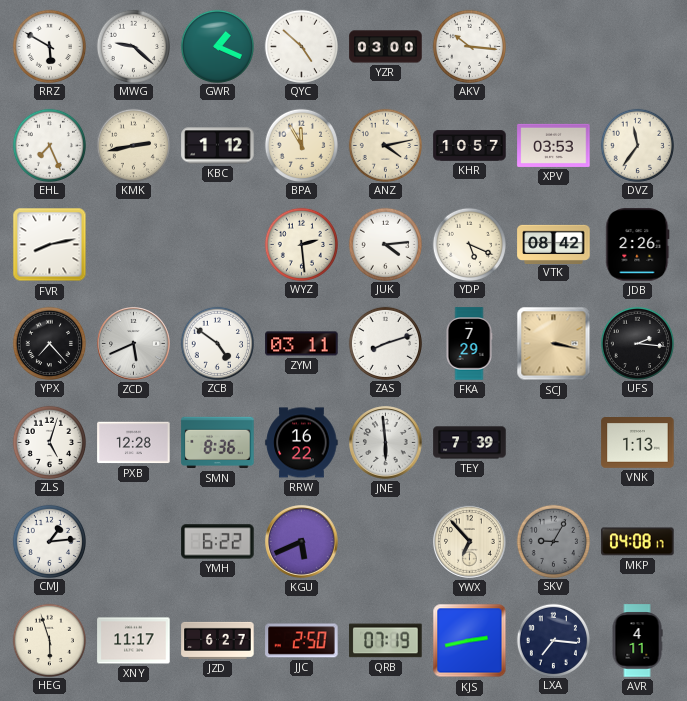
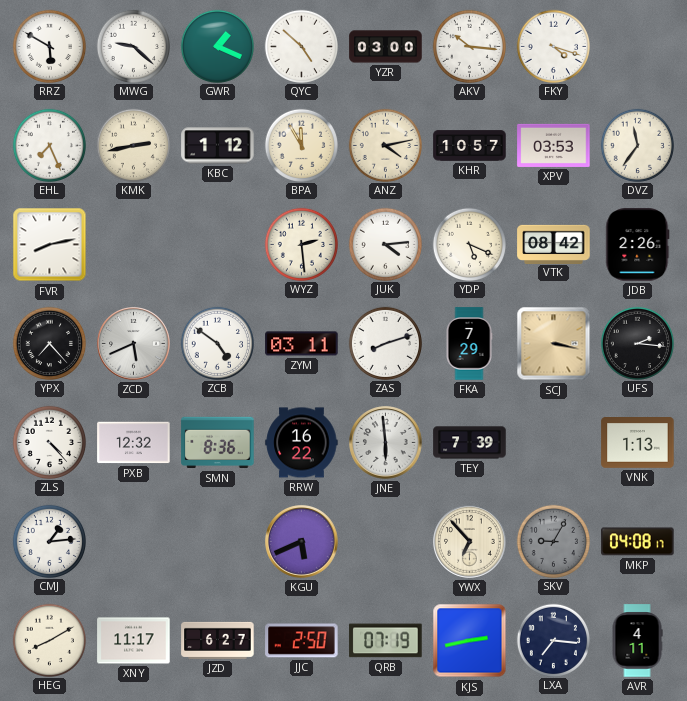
FKY: none -> 4:18 (553, 46)
ZLS: 5:03 -> 4:23 (49, 442)
PXB: 12:28 -> 12:32 (134, 443)
YMH: 6:22 -> none (218, 542)
HEG: 5:57 -> 8:10 (49, 640)
